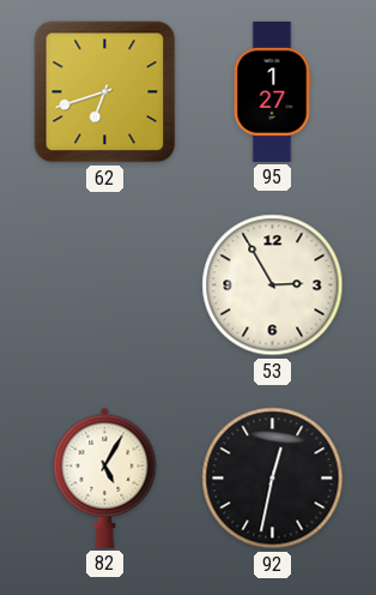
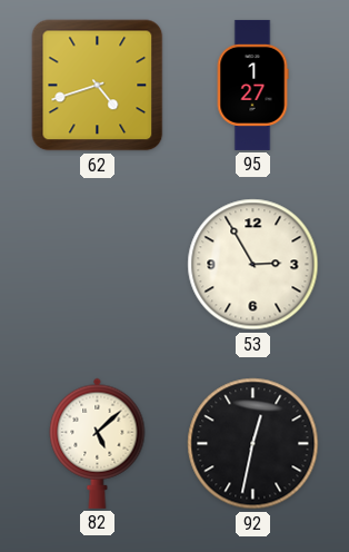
62: 6:42 -> 4:42 (98, 86)
82: 5:05 -> 5:08 (98, 443)
